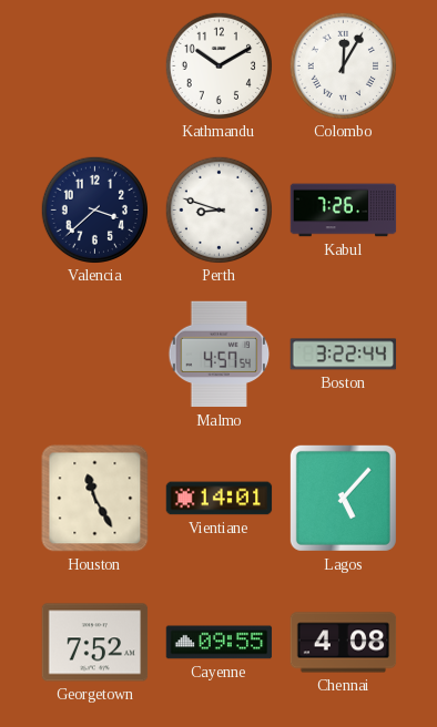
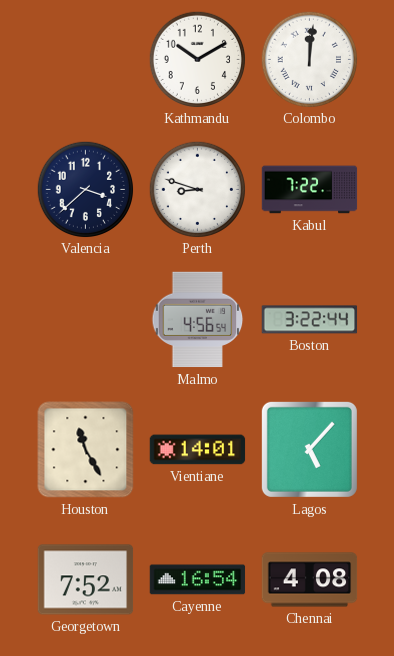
Colombo: 12:05 -> 12:01 (309, 59)
Kabul: 7:26 -> 7:22 (310, 190)
Malmo: 4:57 -> 4:56 (198, 320)
Cayenne: 09:55 -> 16:54 (198, 580)
